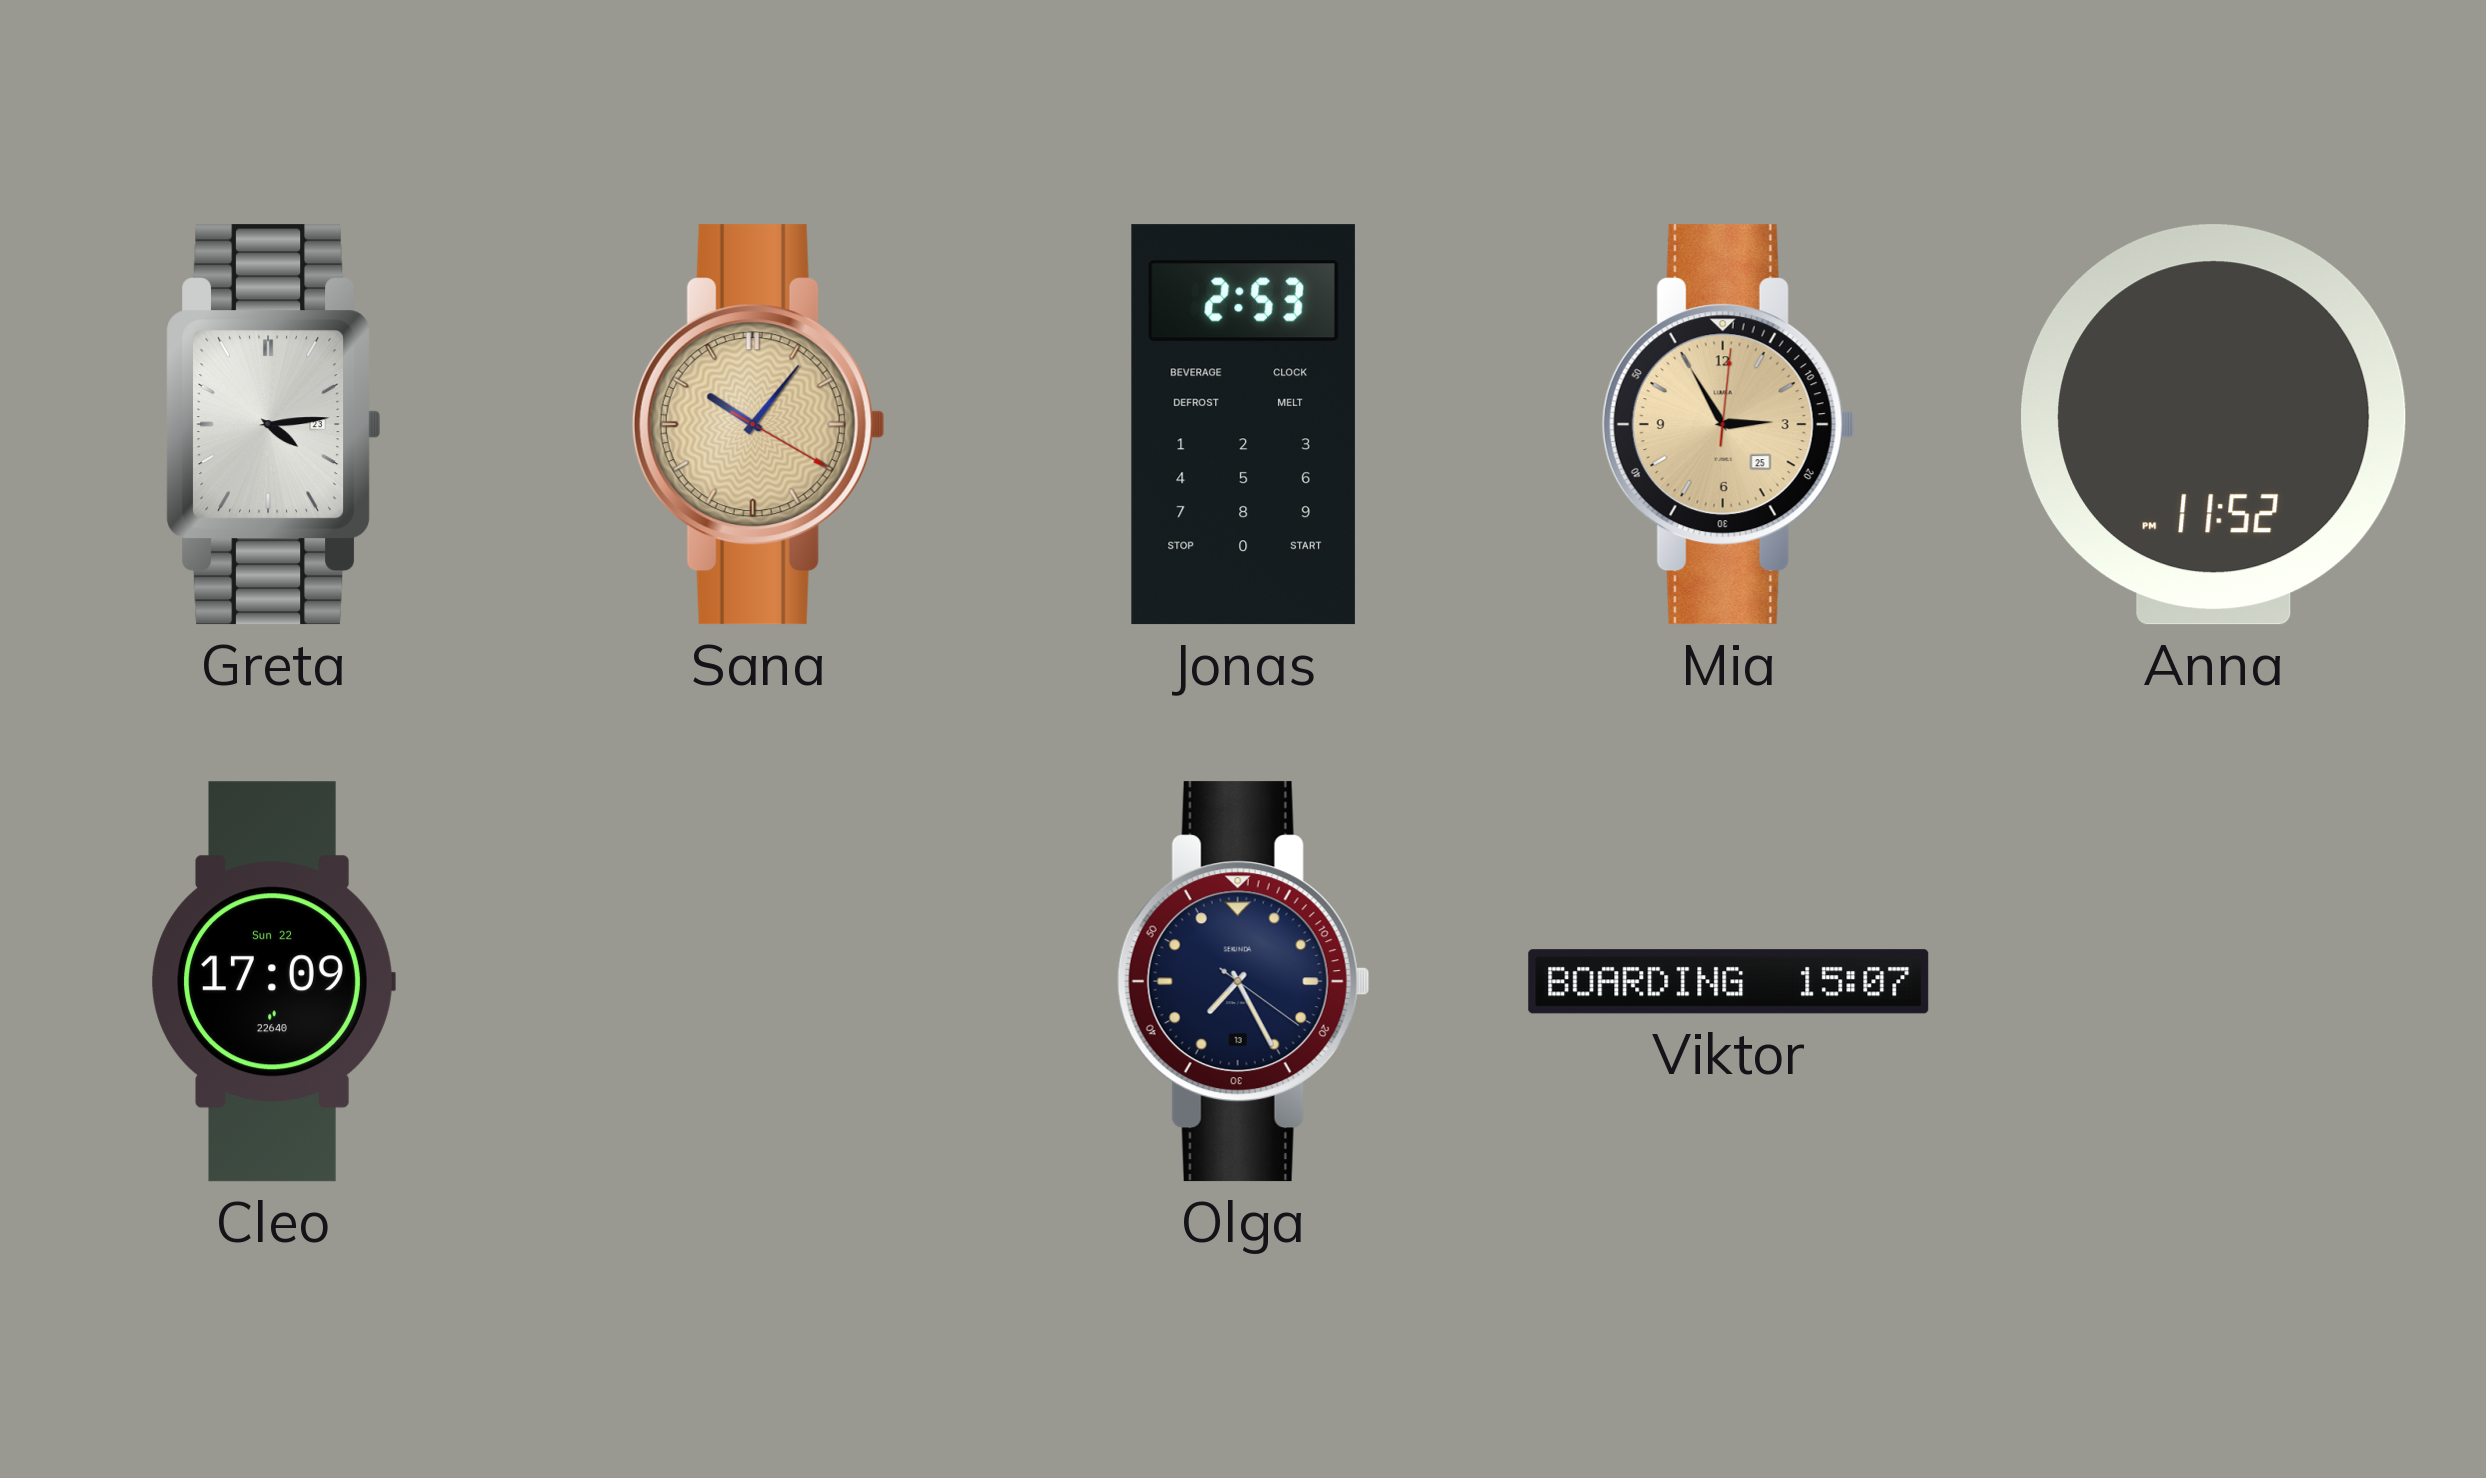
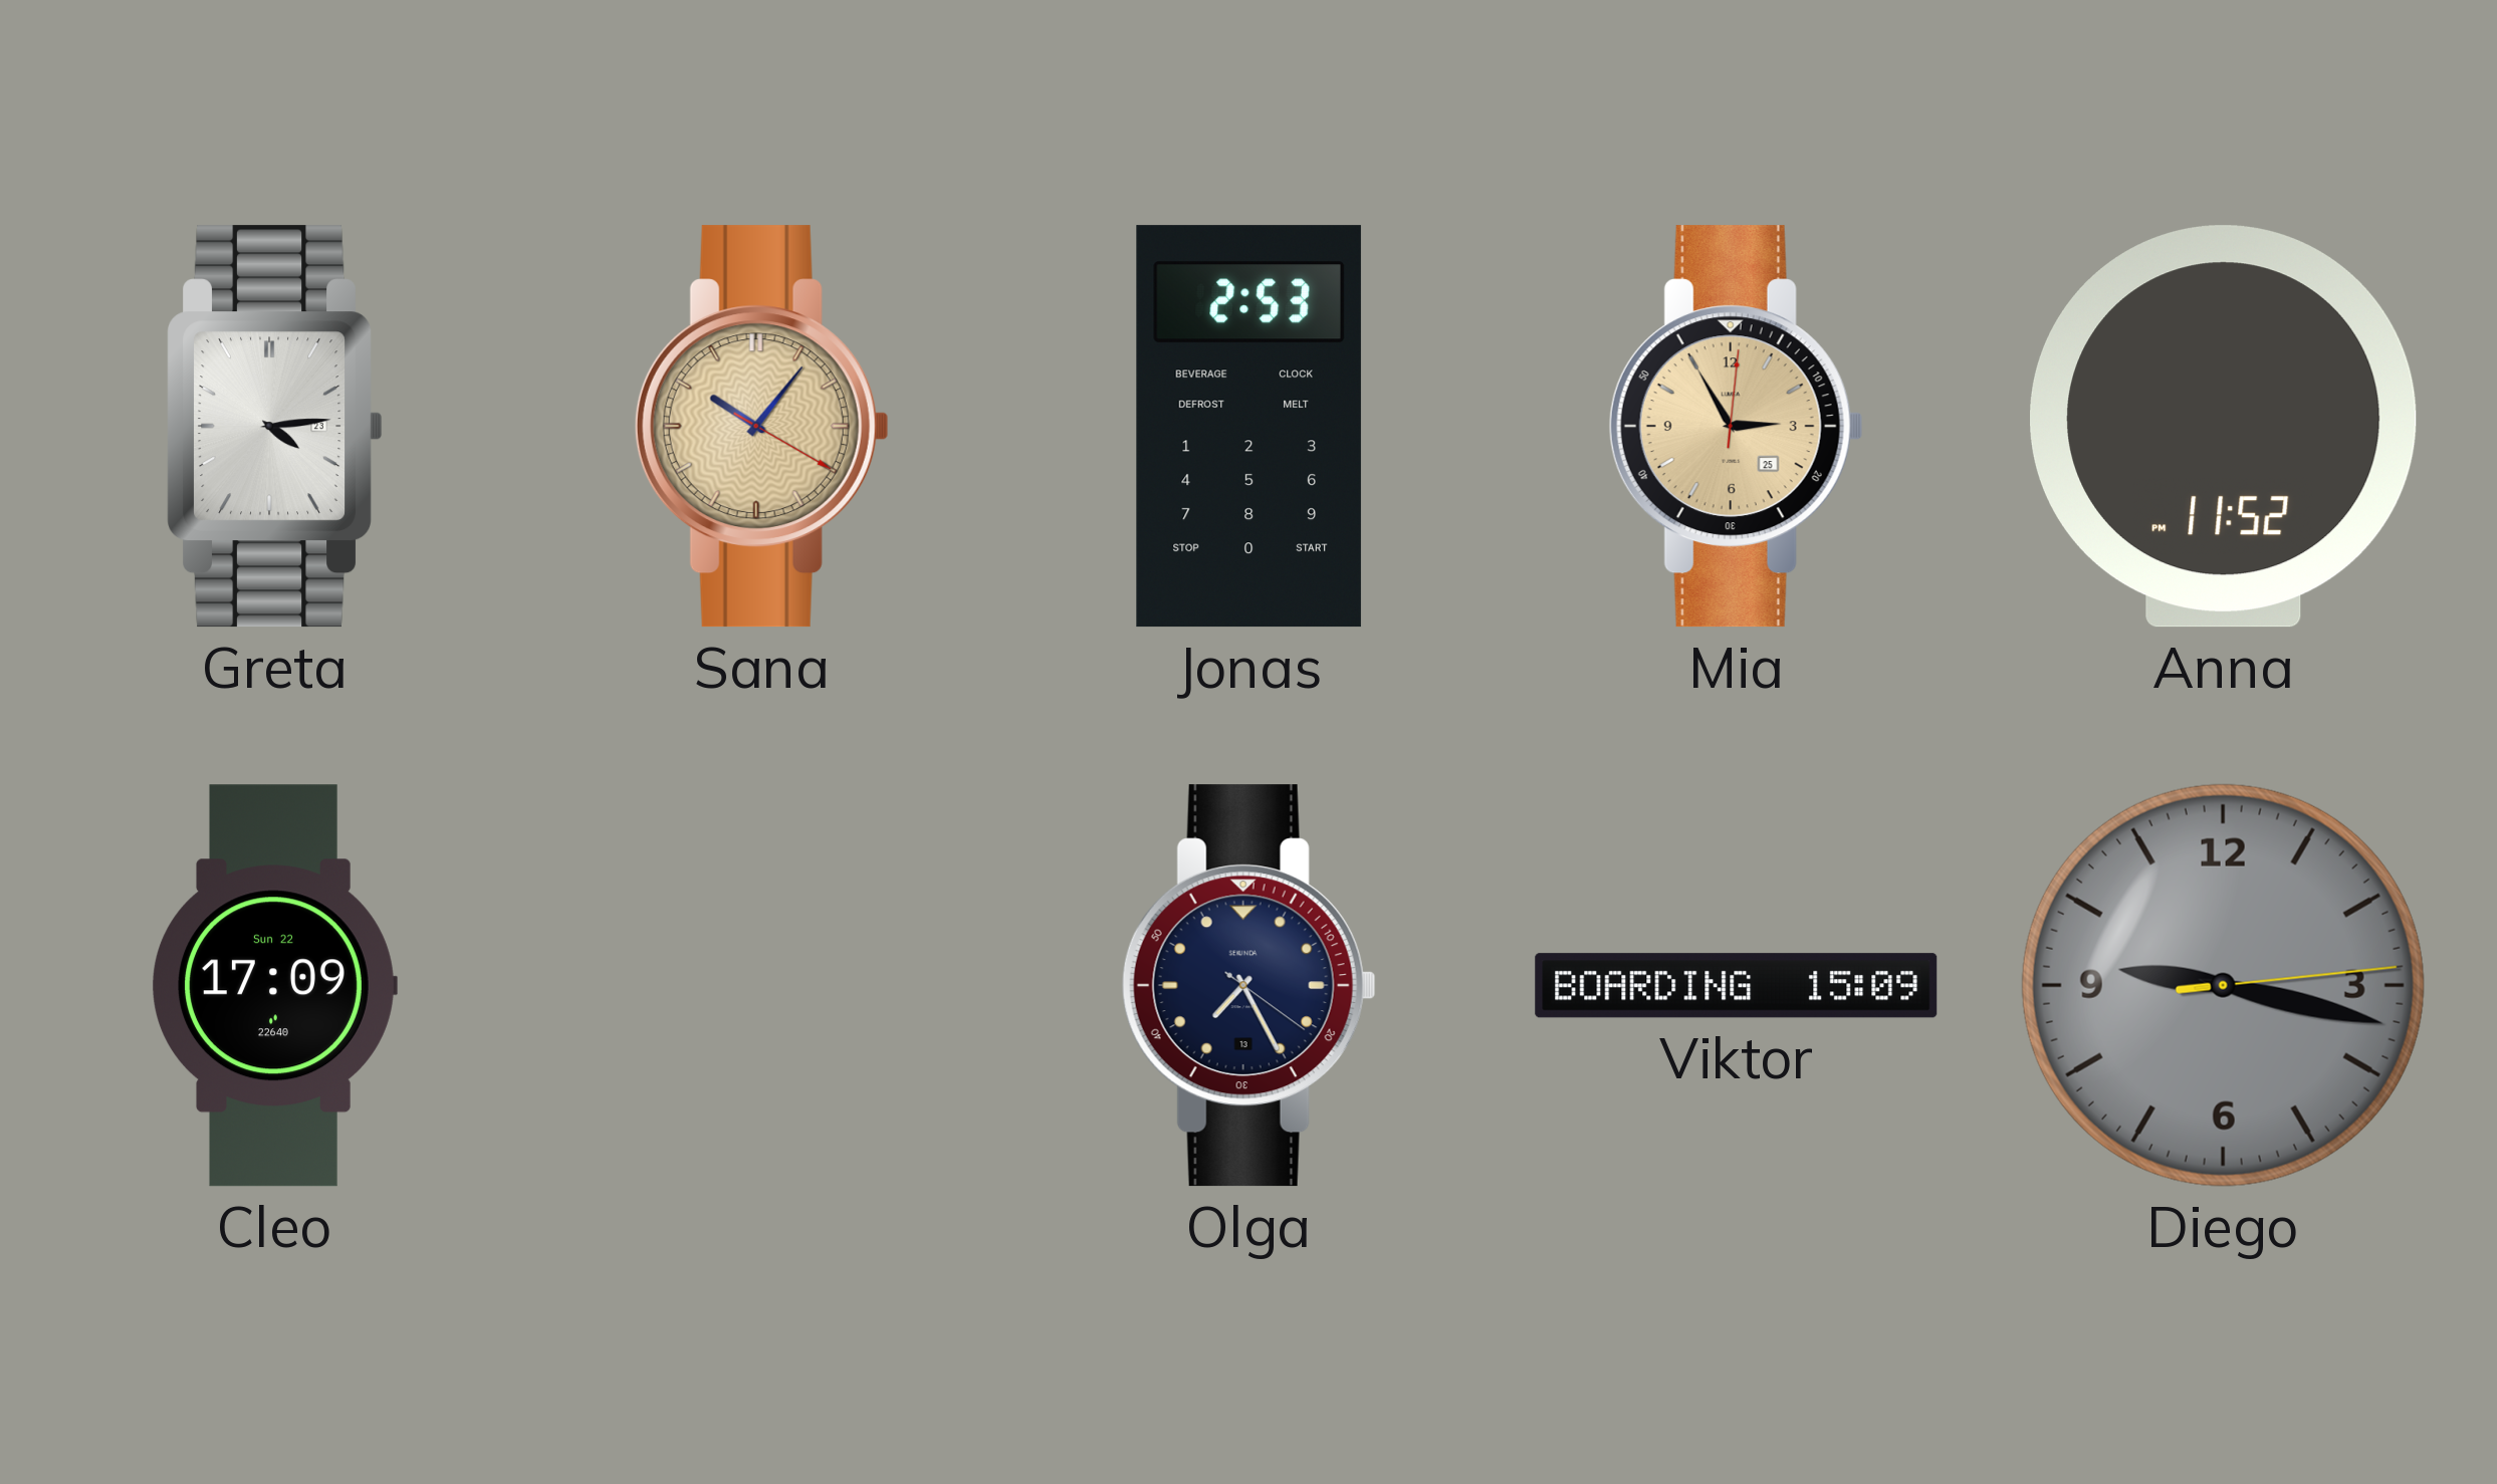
Viktor: 15:07 -> 15:09 (1737, 986)
Diego: none -> 9:17 (2223, 985)
